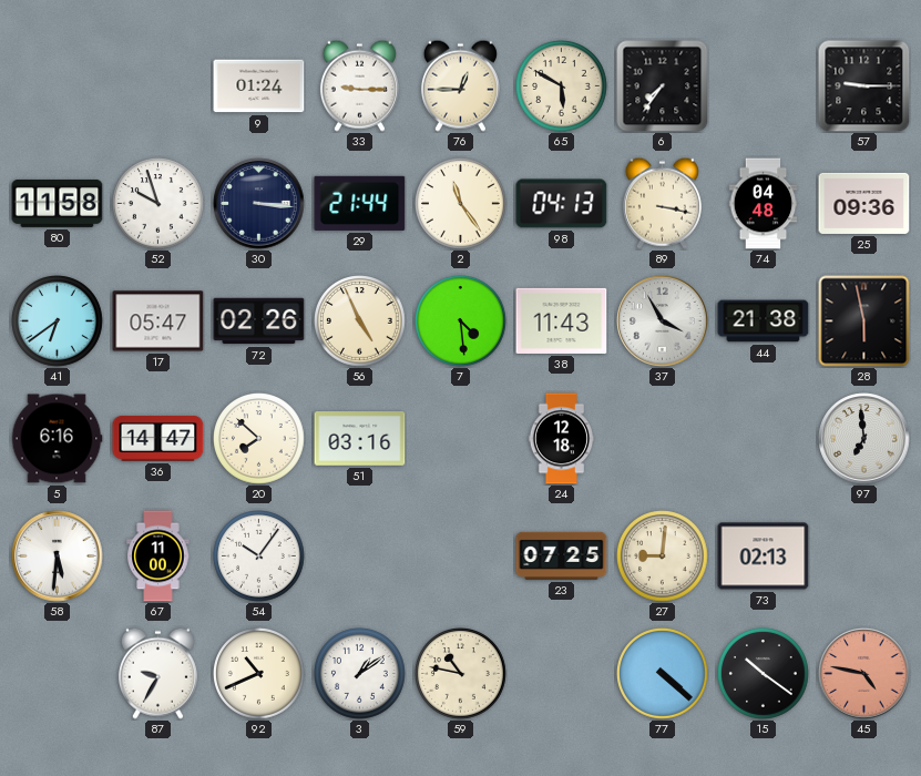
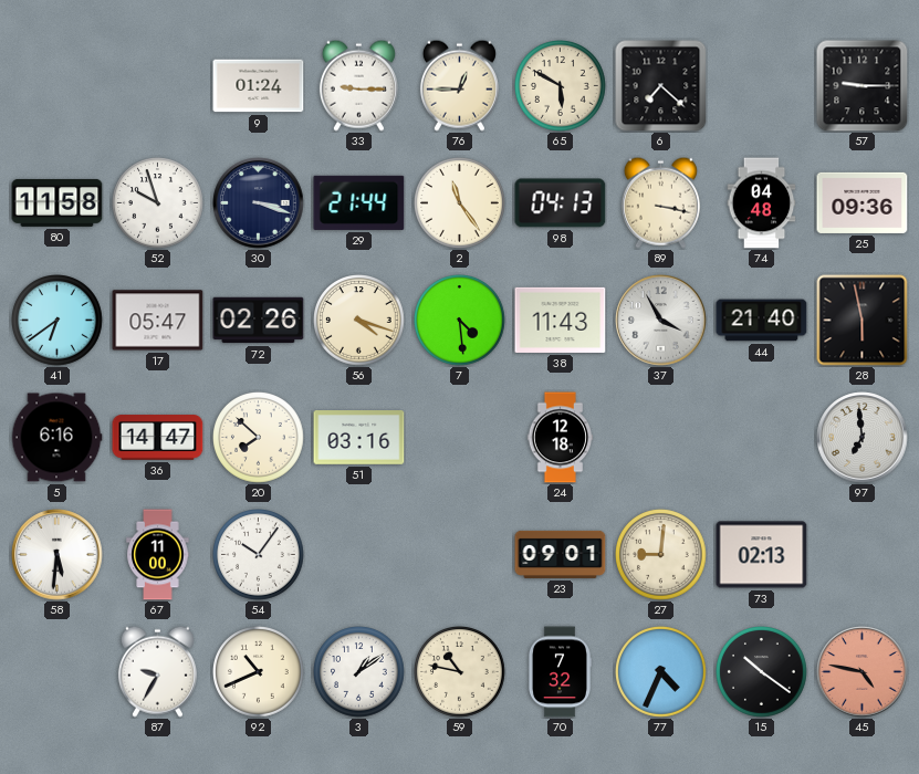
6: 7:36 -> 7:22 (661, 86)
30: 3:16 -> 3:18 (259, 203)
56: 4:56 -> 4:18 (359, 321)
44: 21:38 -> 21:40 (762, 321)
23: 07:25 -> 09:01 (561, 554)
70: none -> 7:32 (560, 672)
77: 4:22 -> 4:34 (661, 672)
